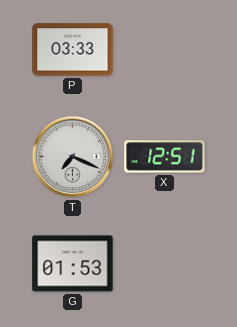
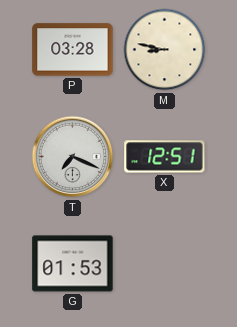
P: 03:33 -> 03:28 (73, 50)
M: none -> 8:47 (165, 50)
